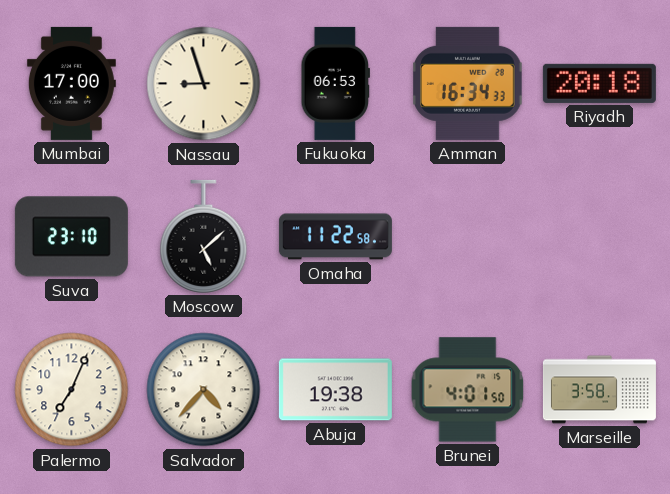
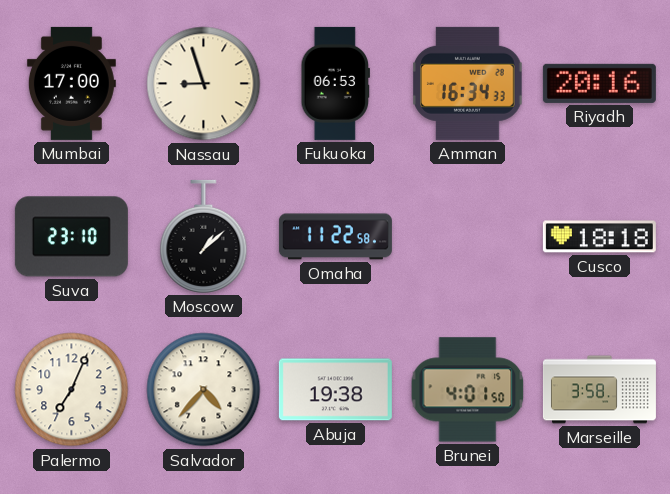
Riyadh: 20:18 -> 20:16 (599, 83)
Moscow: 5:08 -> 1:08 (204, 236)
Cusco: none -> 18:18 (599, 237)
